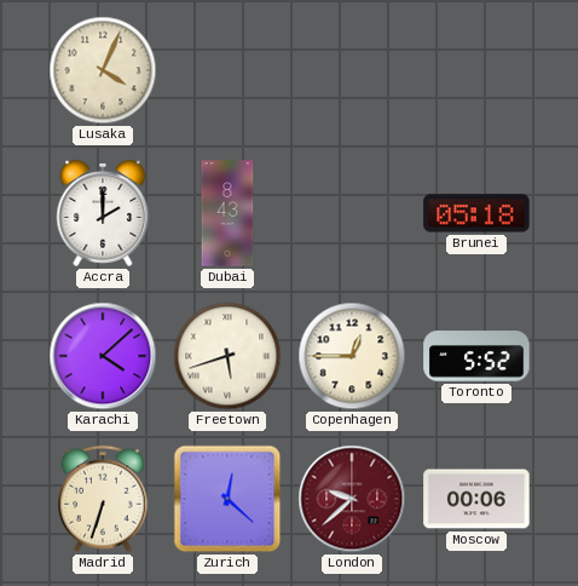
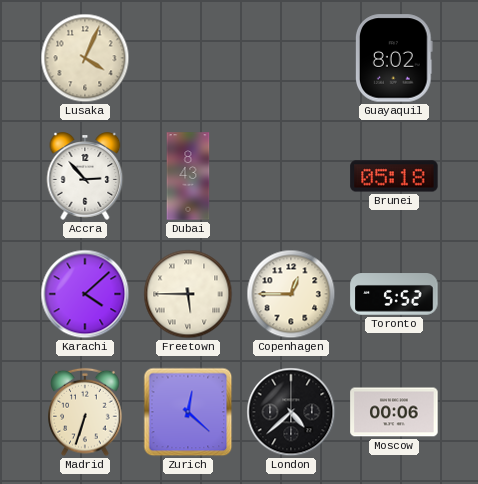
Guayaquil: none -> 8:02 (394, 58)
Accra: 2:00 -> 2:53 (85, 176)
Freetown: 5:42 -> 5:45 (188, 294)
London: 9:38 -> 4:38 (291, 412)
London dial: burgundy -> black (291, 412)
